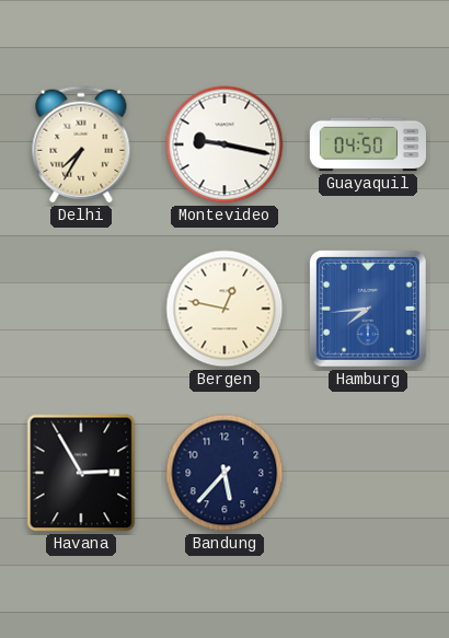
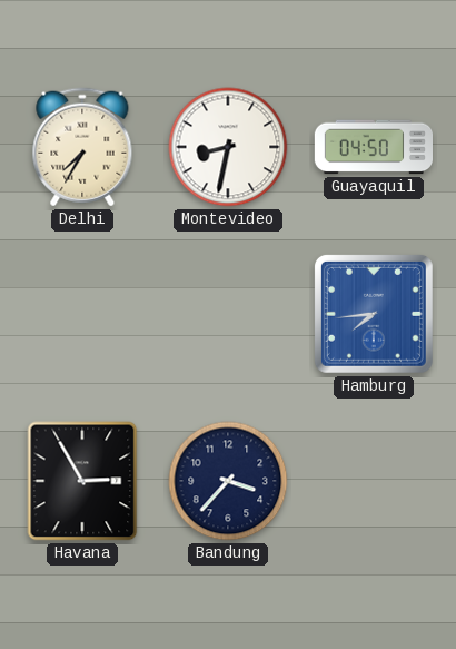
Montevideo: 9:17 -> 8:32 (228, 147)
Bergen: 12:47 -> none (225, 309)
Bandung: 5:37 -> 3:37 (228, 481)
